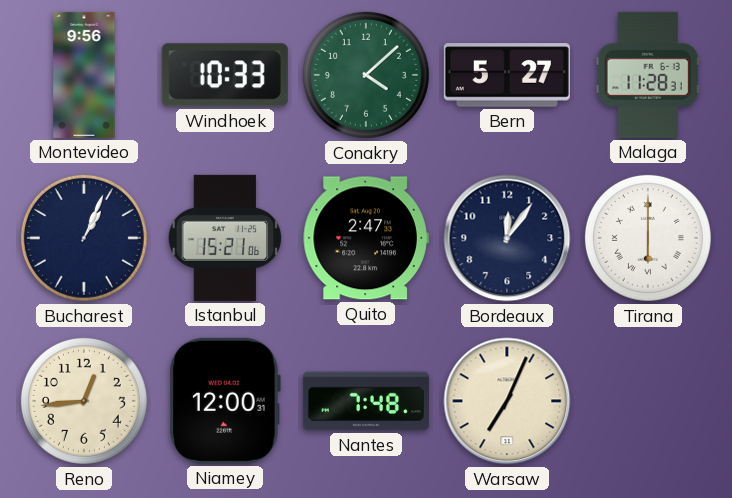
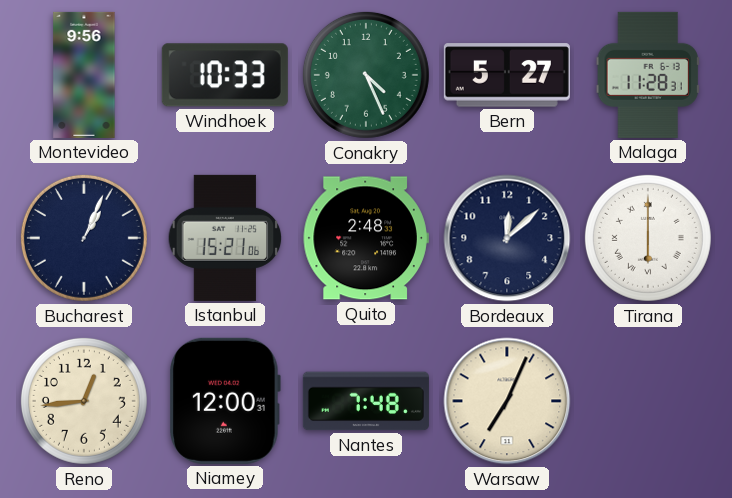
Conakry: 4:08 -> 4:26 (366, 75)
Quito: 2:47 -> 2:48 (366, 238)
Bordeaux: 12:06 -> 12:08 (507, 238)
